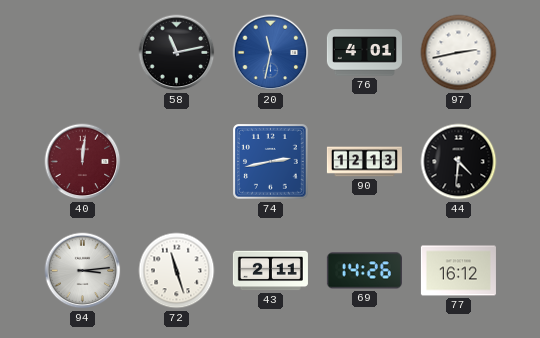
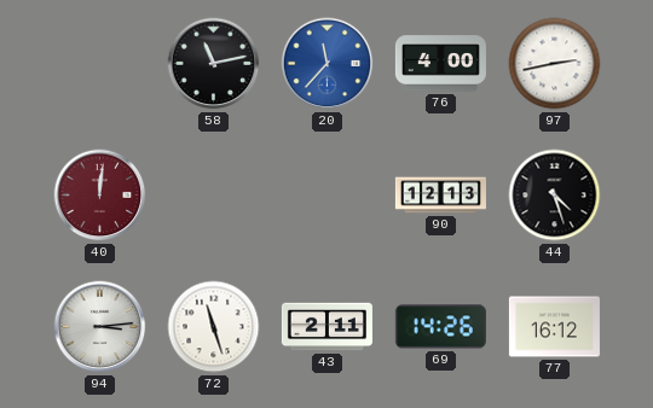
20: 11:32 -> 11:37 (328, 64)
76: 4:01 -> 4:00 (440, 64)
74: 2:43 -> none (271, 162)
44: 4:31 -> 4:27 (555, 196)
